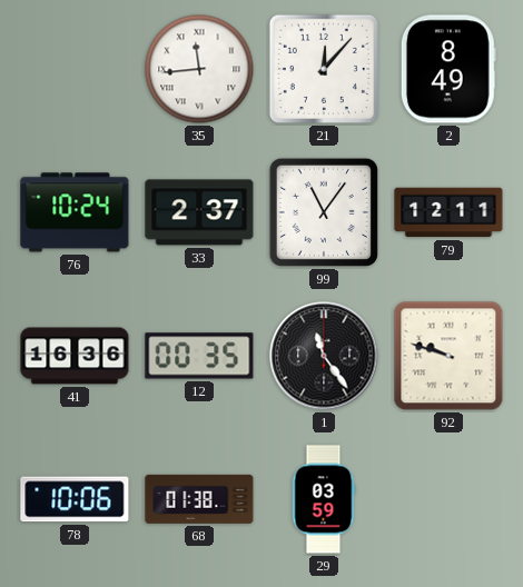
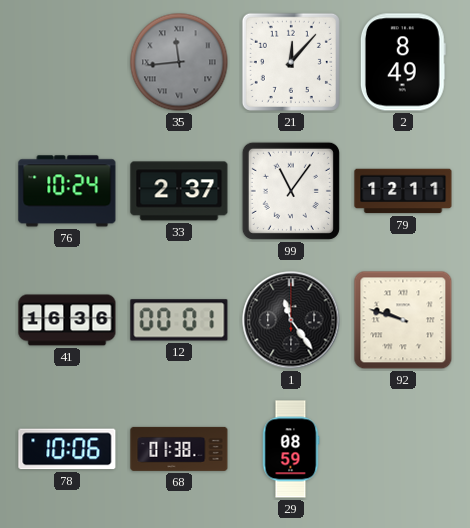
35 dial: white -> grey (179, 62)
12: 00:35 -> 00:01 (179, 320)
29: 03:59 -> 08:59 (291, 449)
